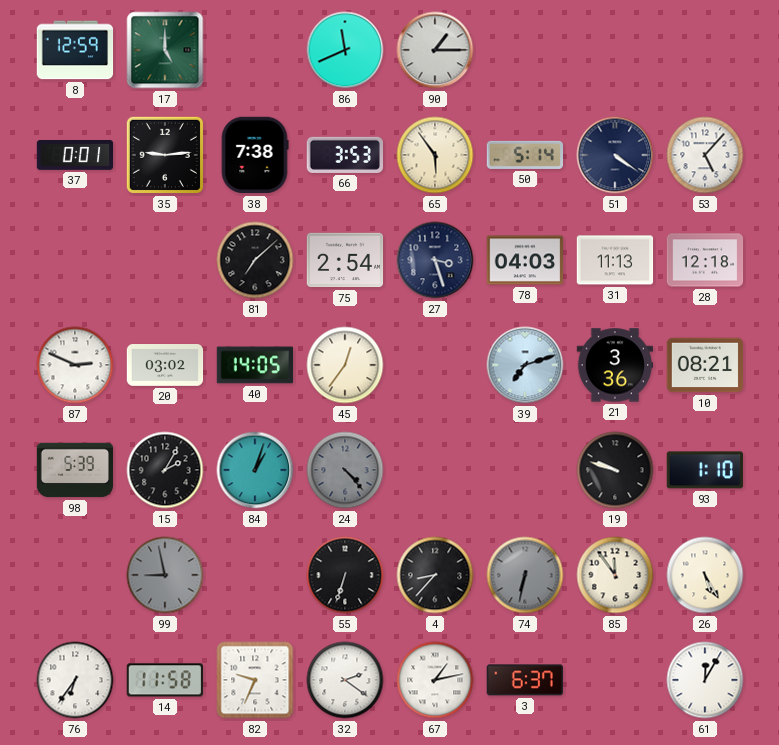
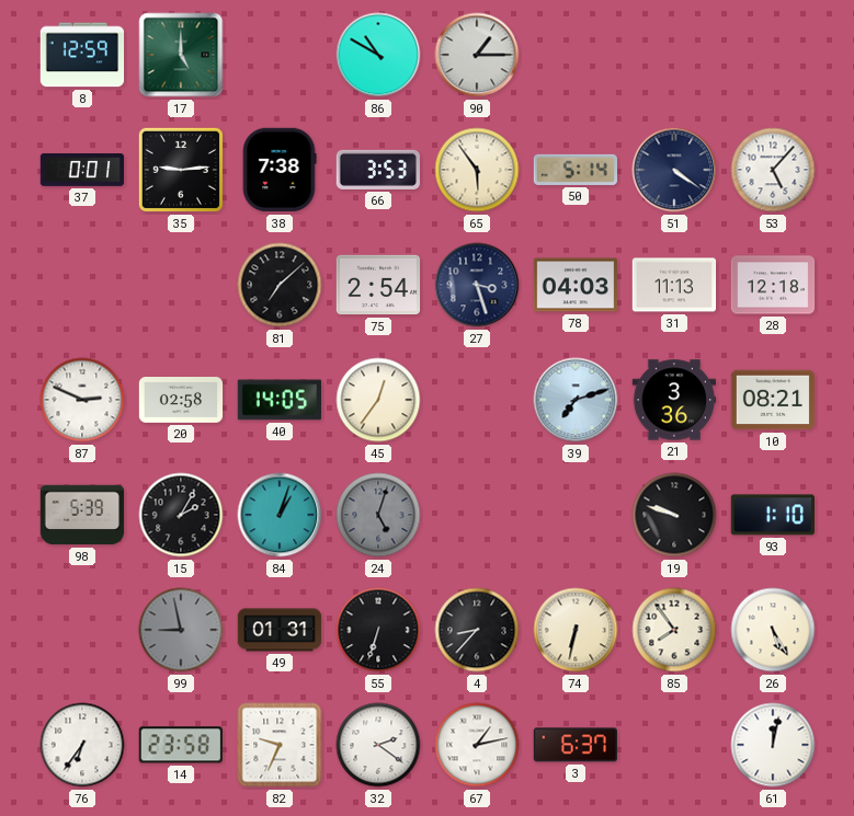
86: 11:41 -> 10:50 (378, 55)
20: 03:02 -> 02:58 (181, 401)
24: 4:23 -> 5:03 (378, 515)
49: none -> 01:31 (280, 630)
74 dial: grey -> cream (576, 630)
85: 11:54 -> 7:54 (674, 630)
14: 11:58 -> 23:58 (181, 745)
61: 12:05 -> 12:02 (773, 745)
